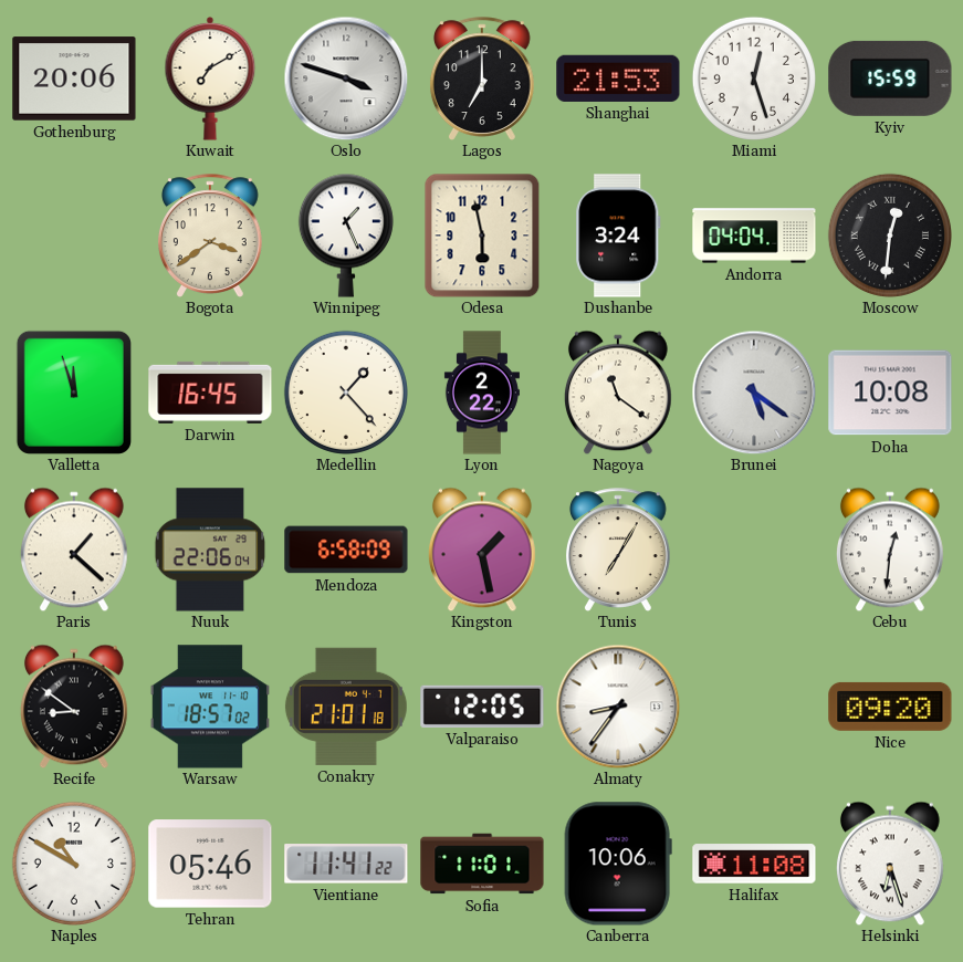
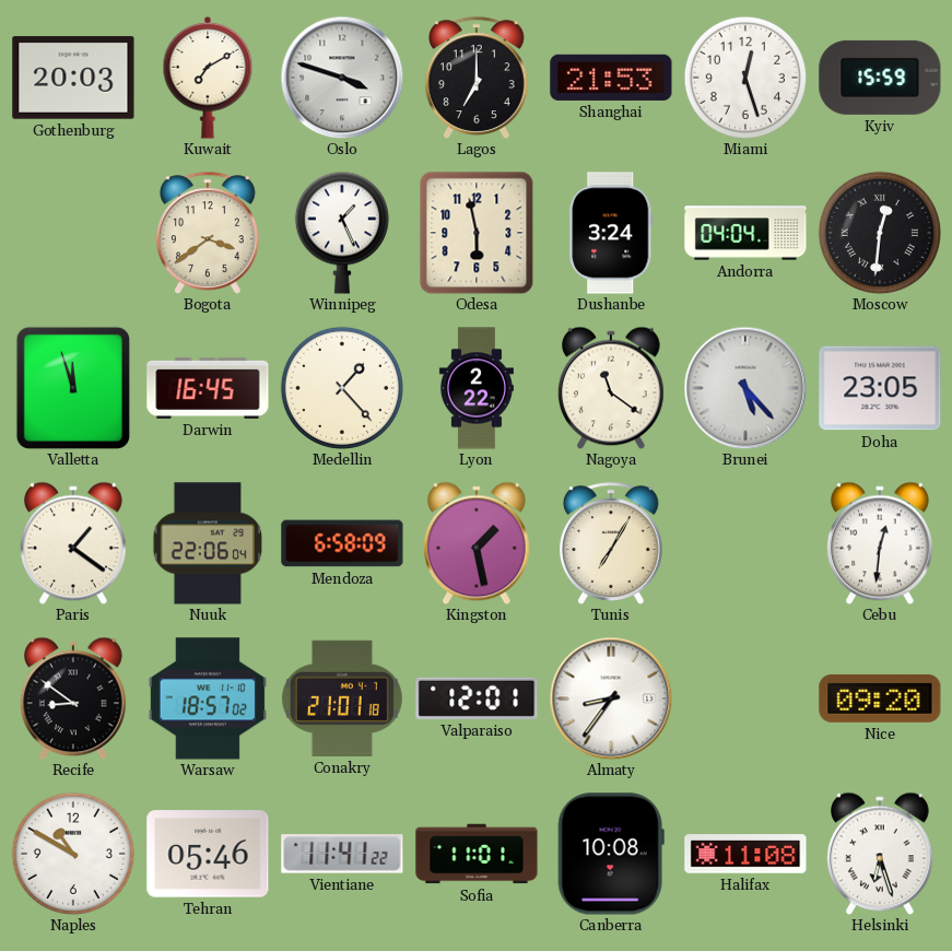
Gothenburg: 20:06 -> 20:03 (73, 78)
Brunei: 5:21 -> 5:23 (745, 388)
Doha: 10:08 -> 23:05 (880, 388)
Paris: 1:22 -> 1:21 (73, 543)
Valparaiso: 12:05 -> 12:01 (477, 698)
Canberra: 10:06 -> 10:08 (611, 854)
